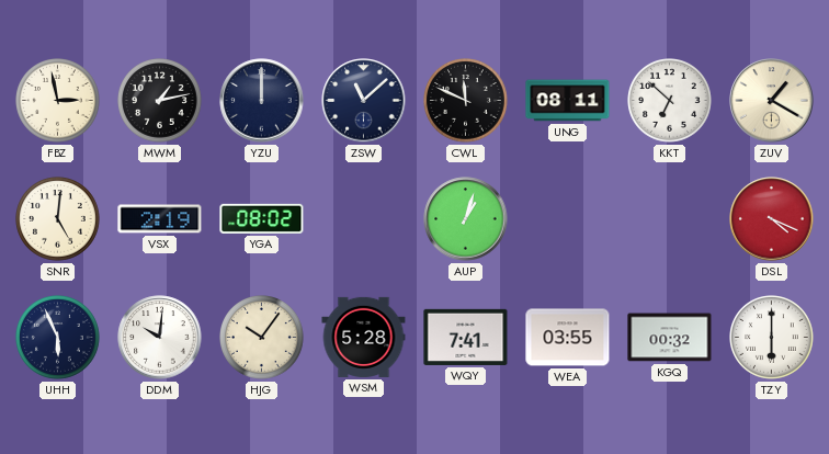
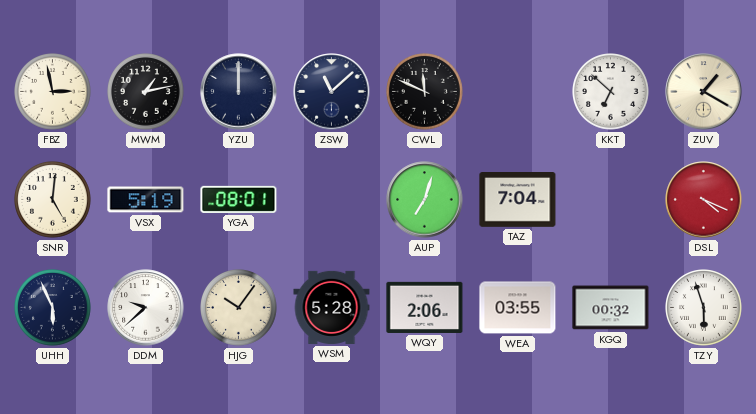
UNG: 08:11 -> none (568, 101)
VSX: 2:19 -> 5:19 (146, 200)
YGA: 08:02 -> 08:01 (239, 199)
AUP: 1:03 -> 7:03 (425, 200)
TAZ: none -> 7:04 (518, 200)
DDM: 10:01 -> 9:38 (146, 308)
WQY: 7:41 -> 2:06 (425, 307)
TZY: 6:00 -> 5:57 (704, 308)
